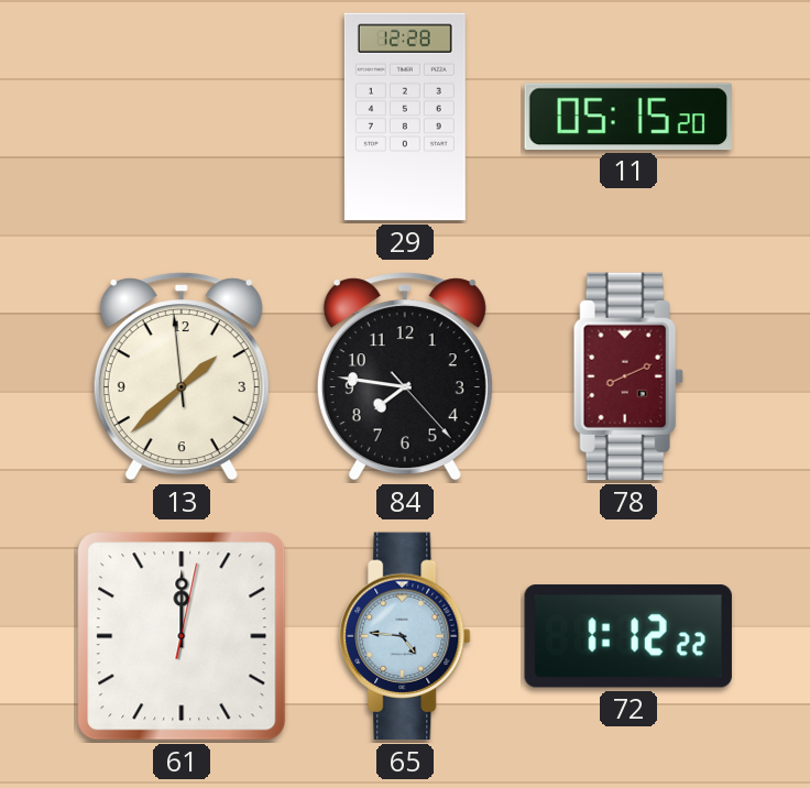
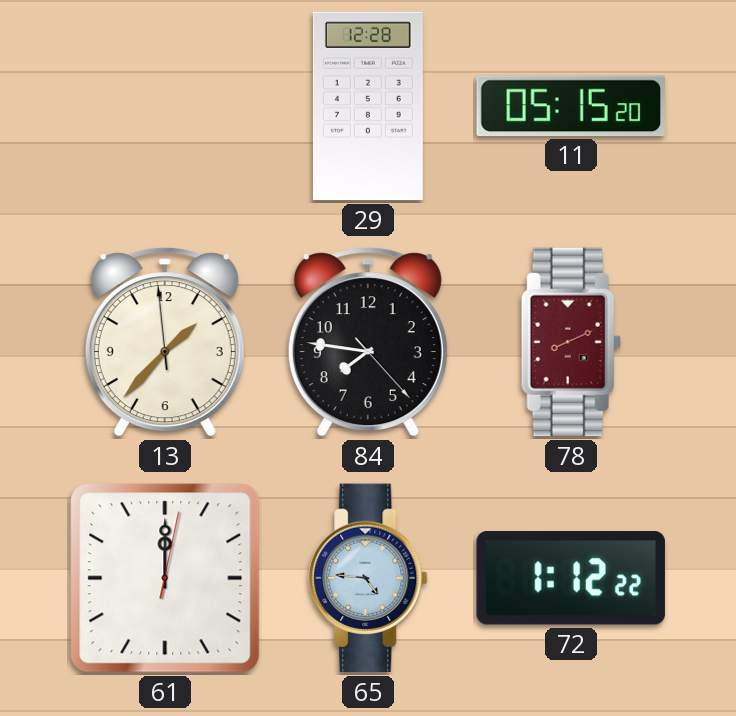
13: 1:37 -> 1:36 (165, 342)
